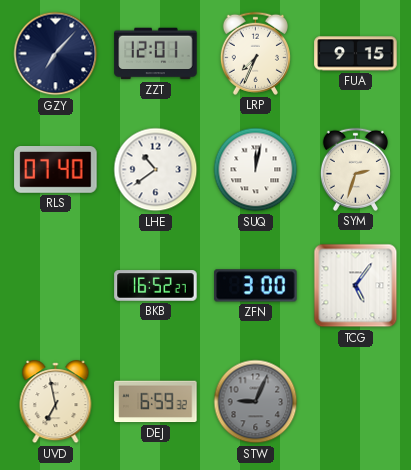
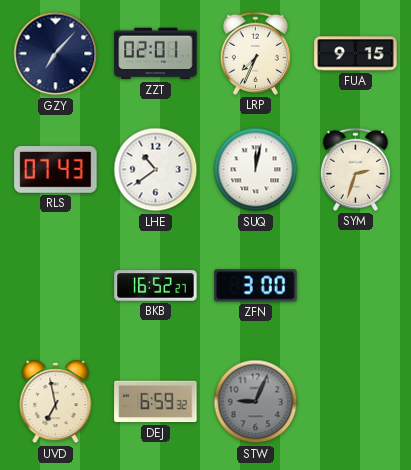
ZZT: 12:01 -> 02:01 (156, 54)
RLS: 07:40 -> 07:43 (56, 170)
TCG: 5:06 -> none (356, 286)
